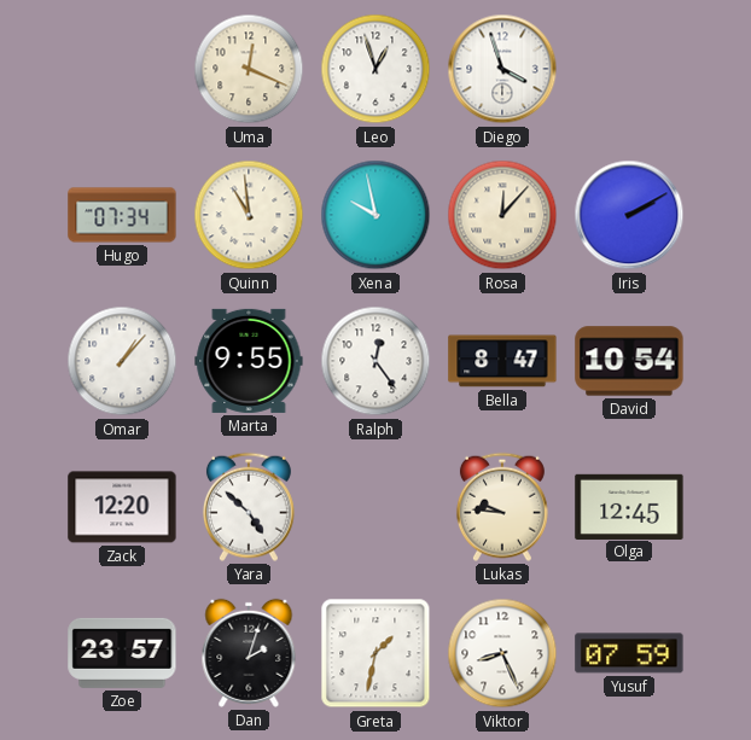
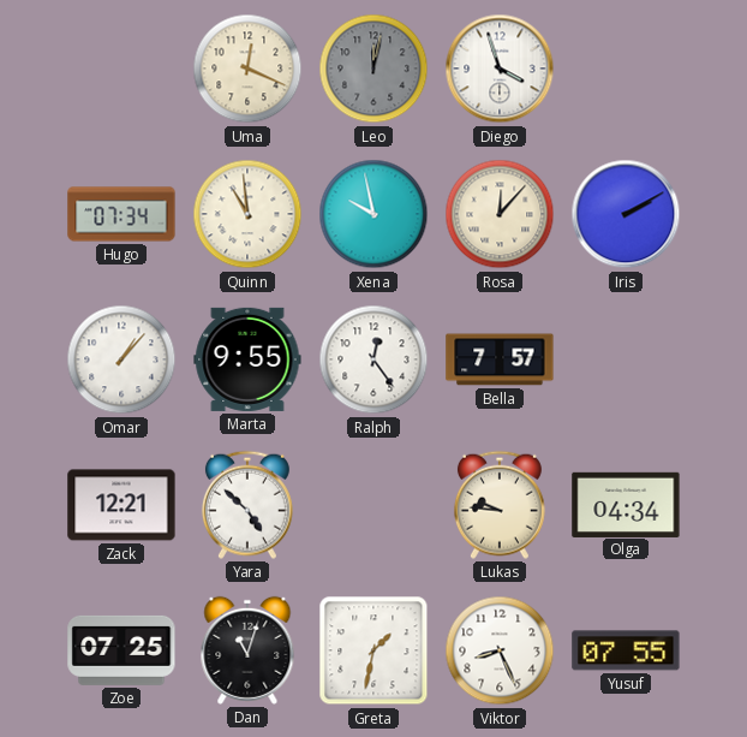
Leo: 12:57 -> 12:02 (374, 69)
Leo dial: white -> grey (374, 69)
Bella: 8:47 -> 7:57 (500, 359)
David: 10:54 -> none (629, 361)
Zack: 12:20 -> 12:21 (121, 505)
Olga: 12:45 -> 04:34 (626, 504)
Zoe: 23:57 -> 07:25 (121, 650)
Dan: 2:03 -> 11:03 (247, 650)
Yusuf: 07:59 -> 07:55 (626, 650)
